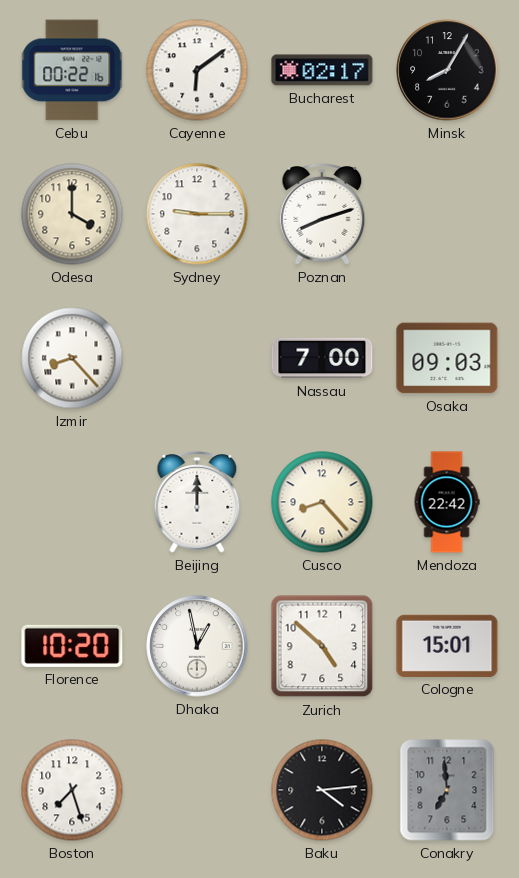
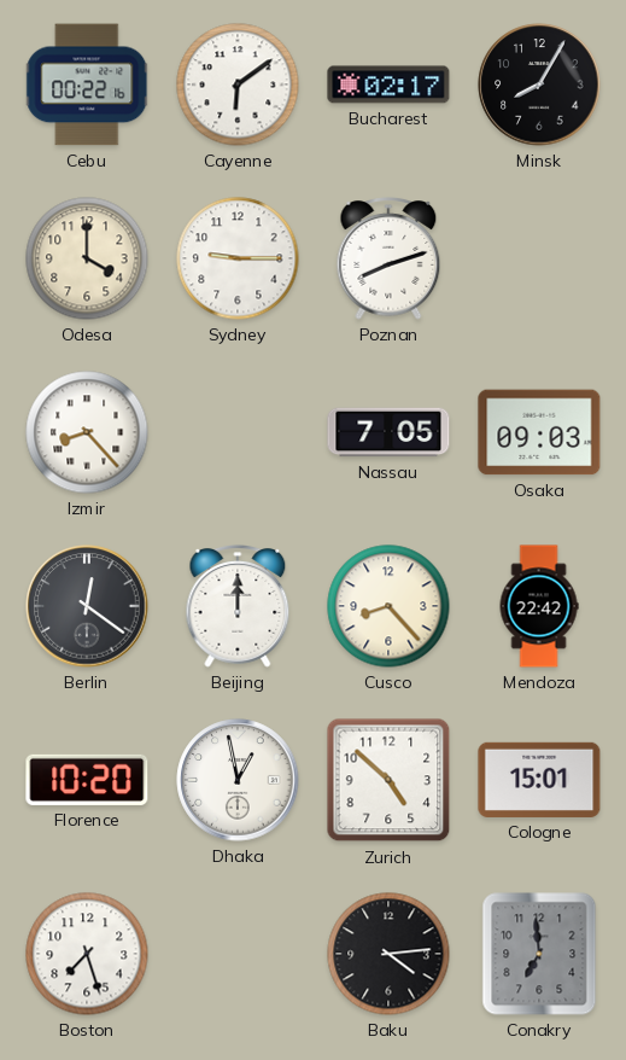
Nassau: 7:00 -> 7:05 (388, 432)
Berlin: none -> 12:21 (87, 606)
